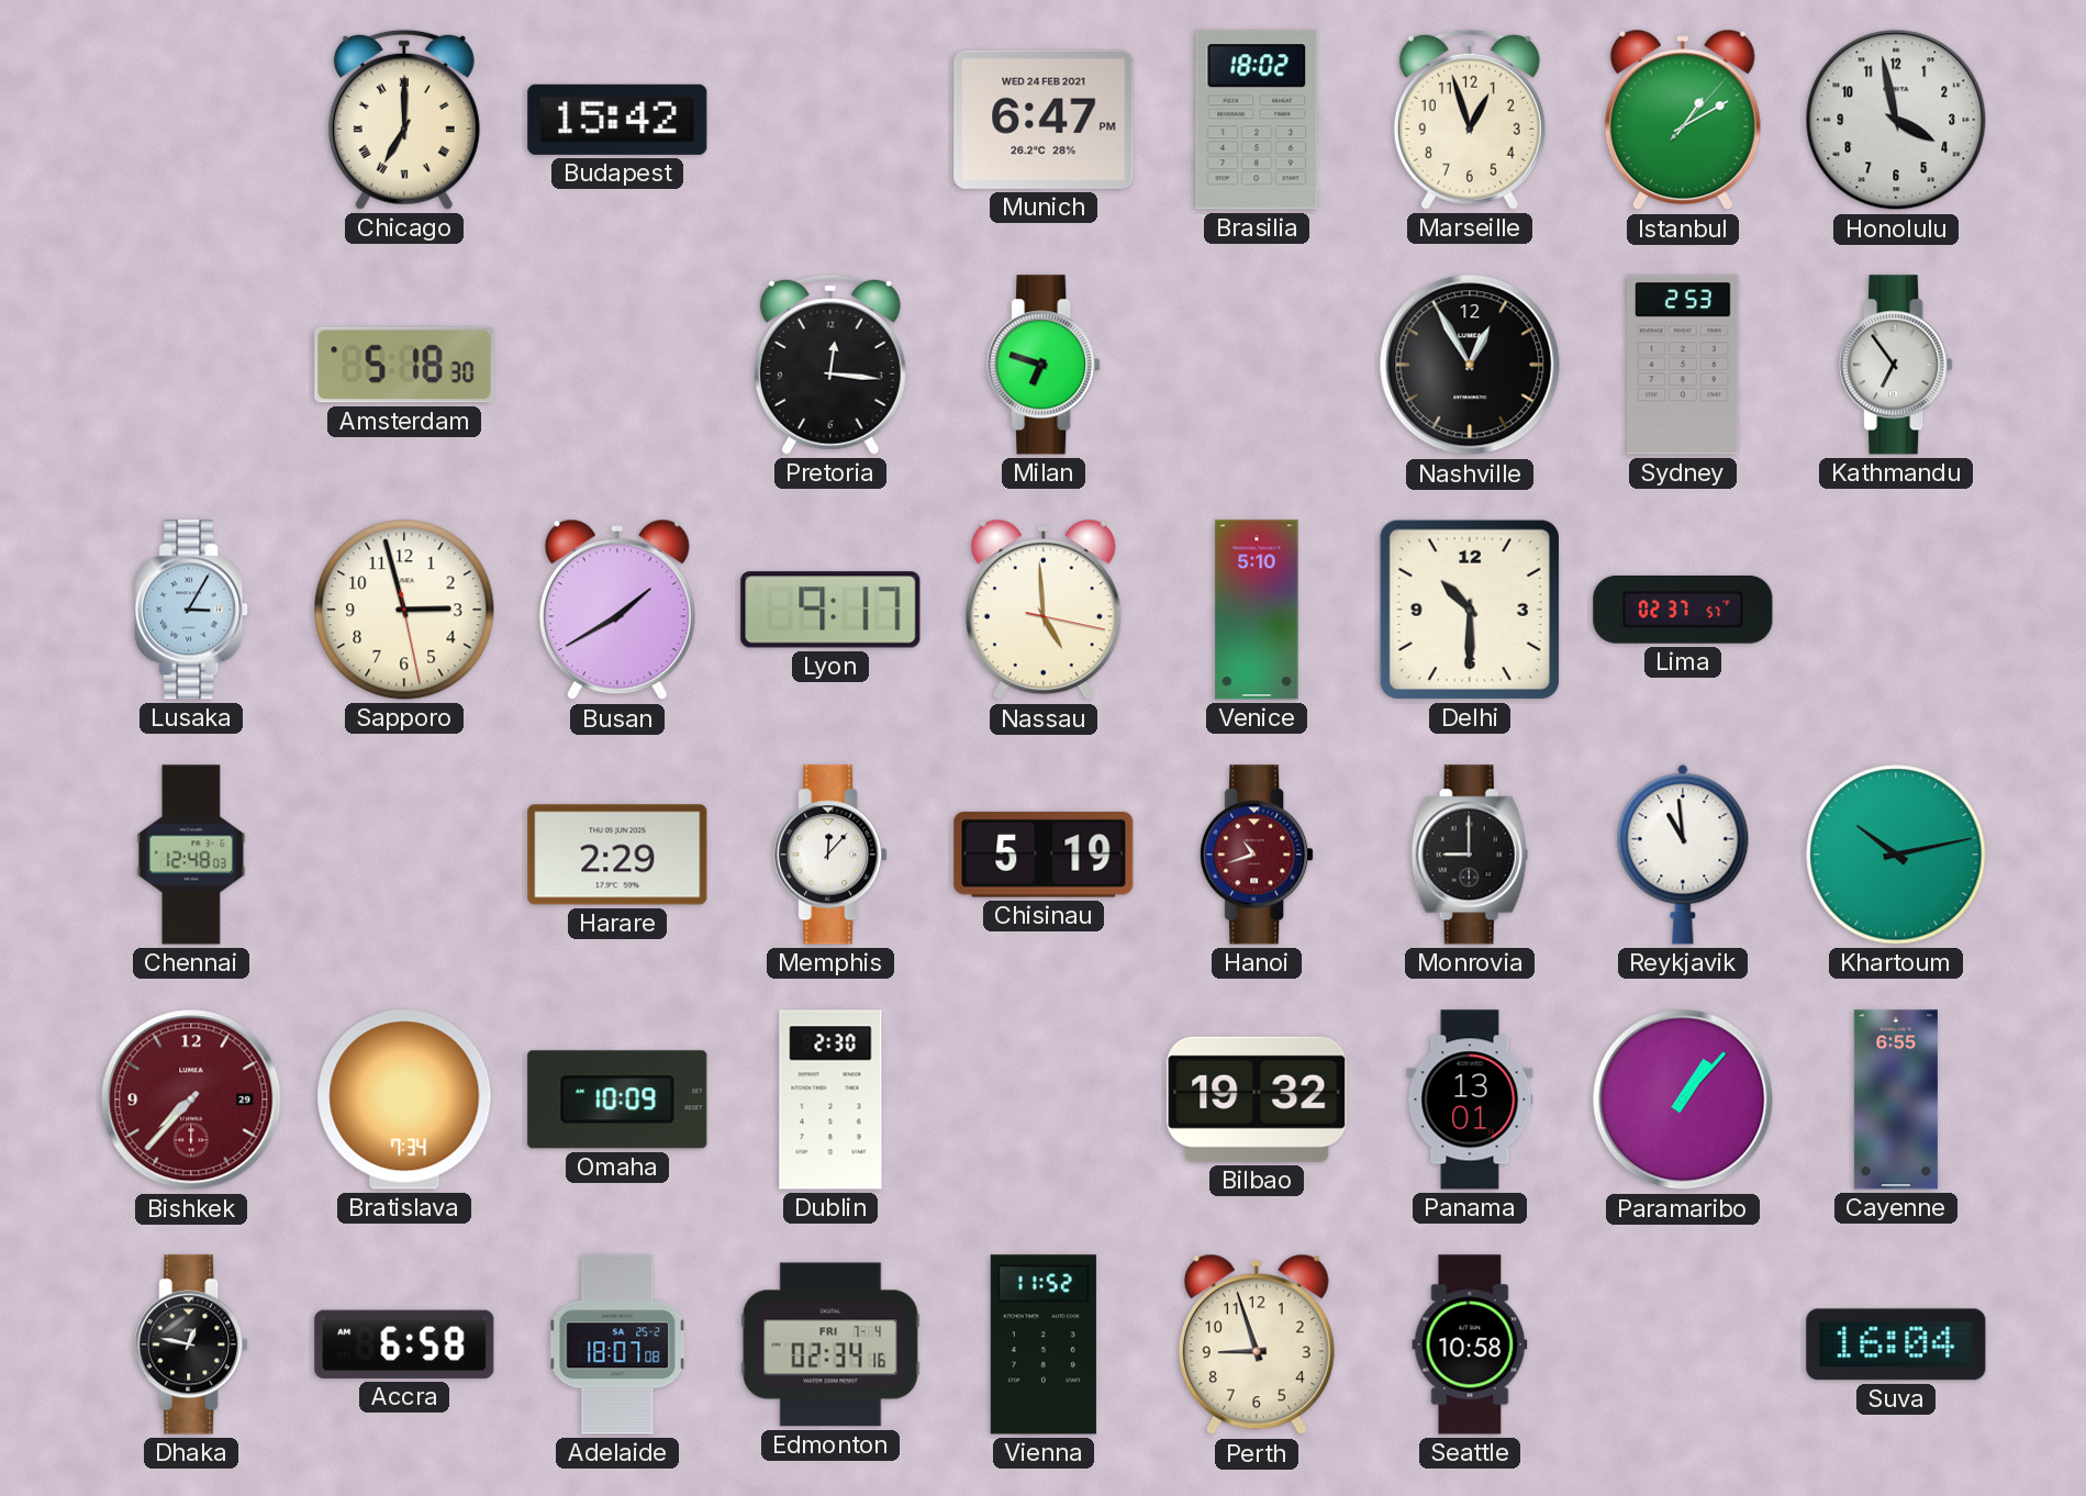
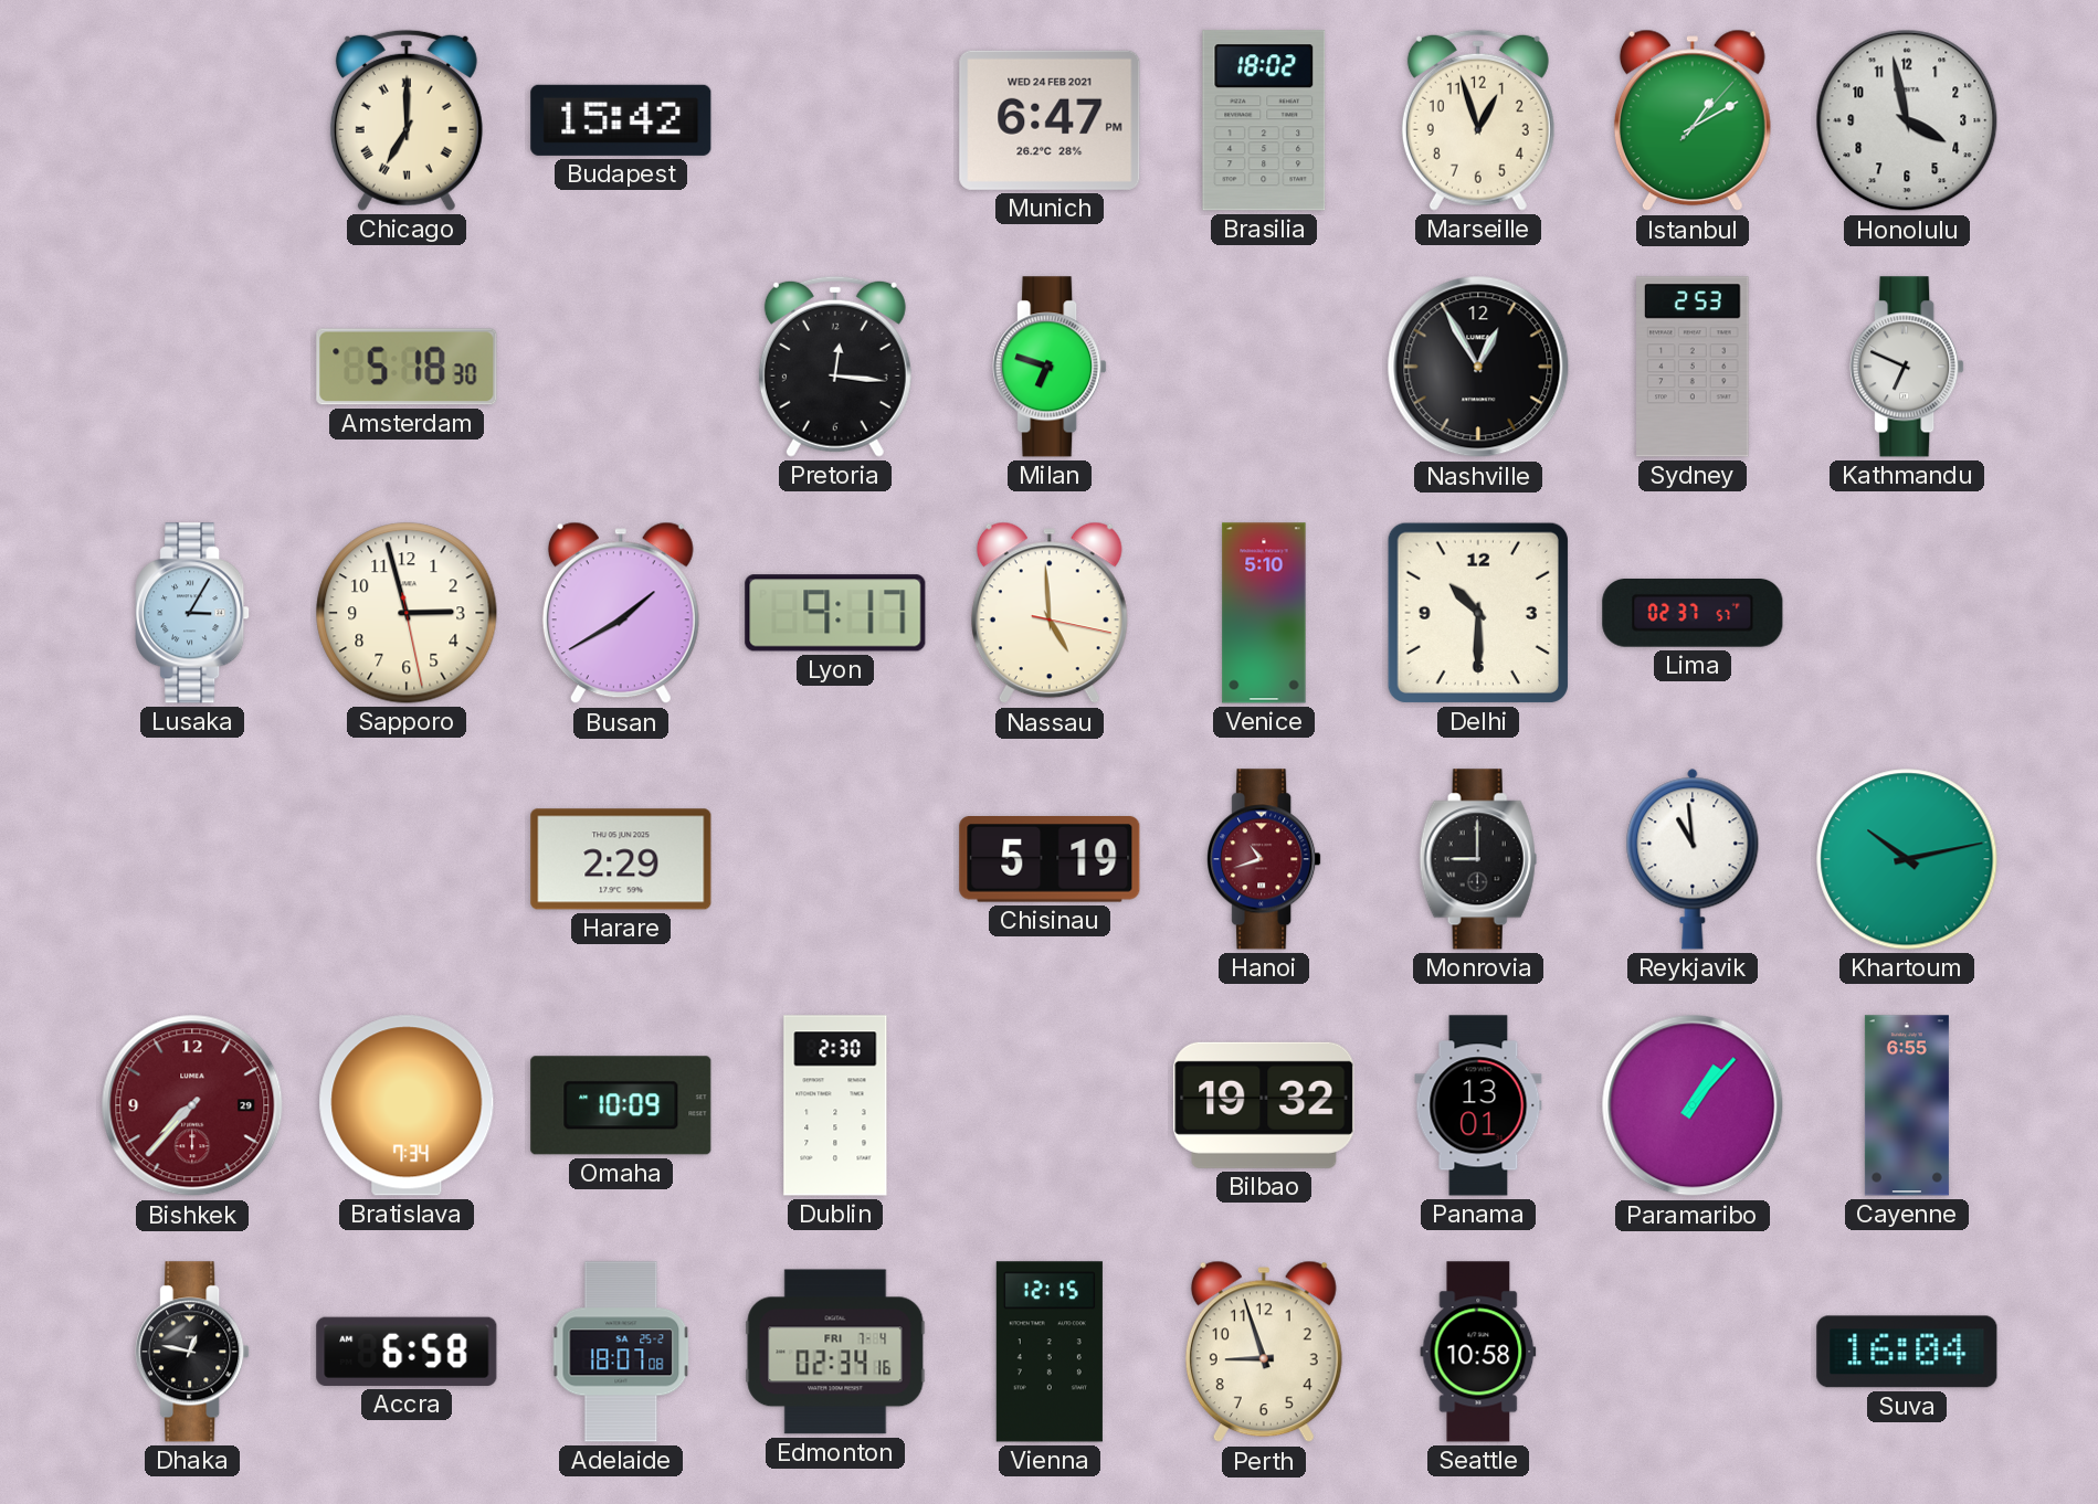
Kathmandu: 6:54 -> 6:49 (1907, 367)
Chennai: 12:48 -> none (191, 855)
Memphis: 12:07 -> none (830, 855)
Vienna: 11:52 -> 12:15 (1050, 1352)
